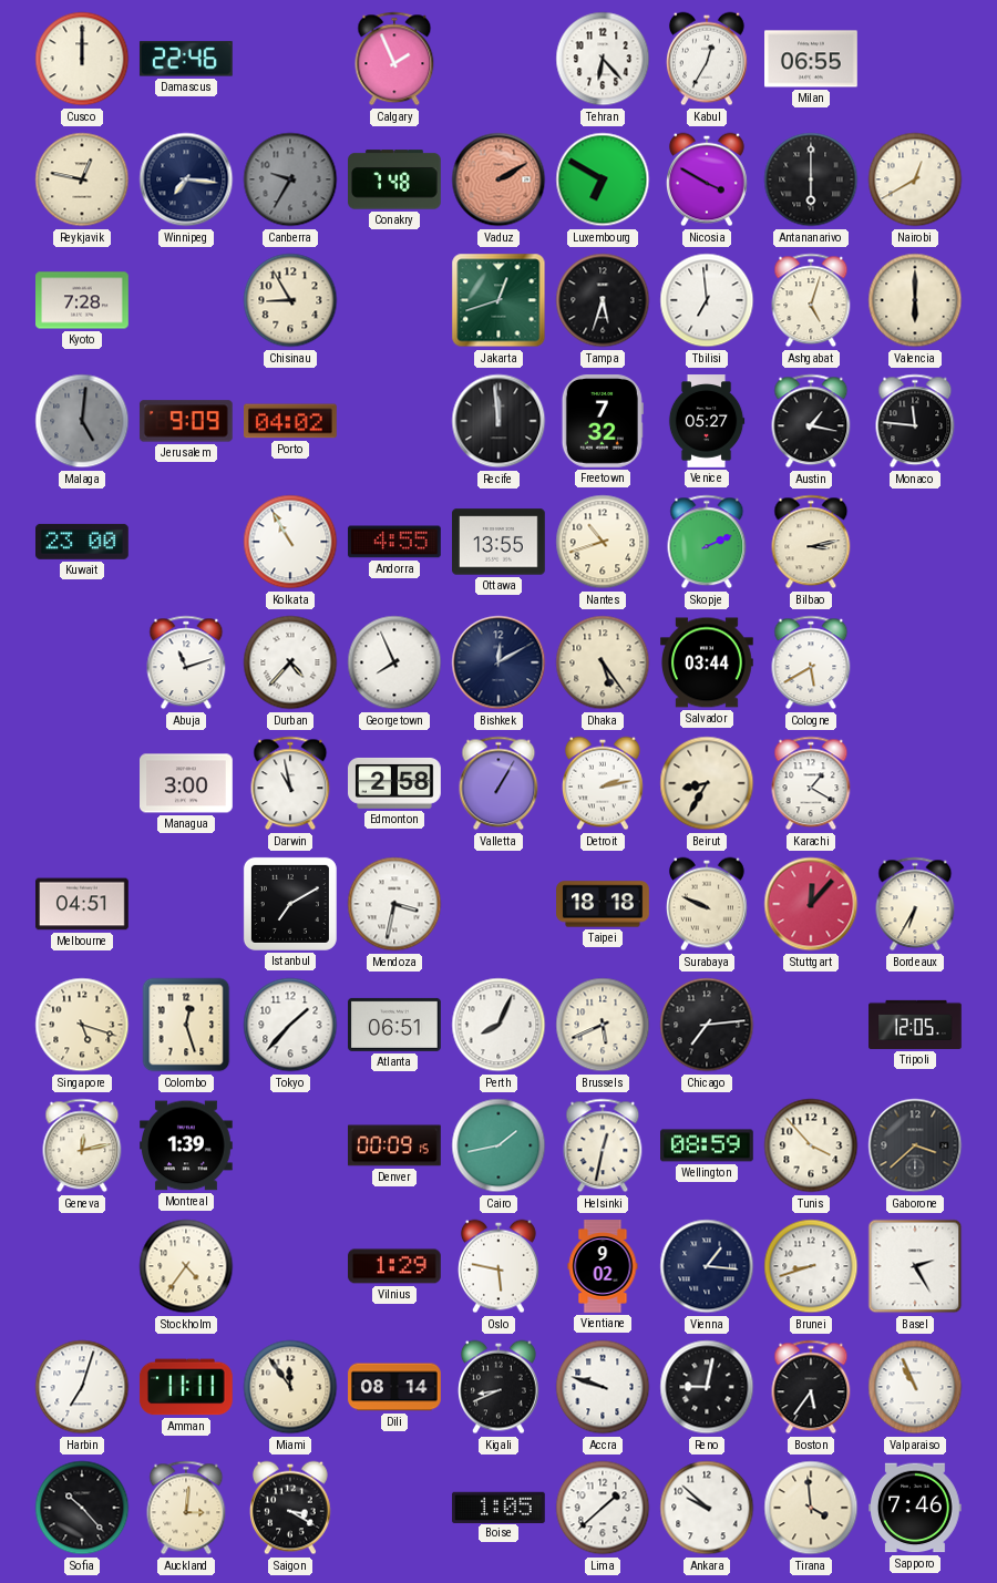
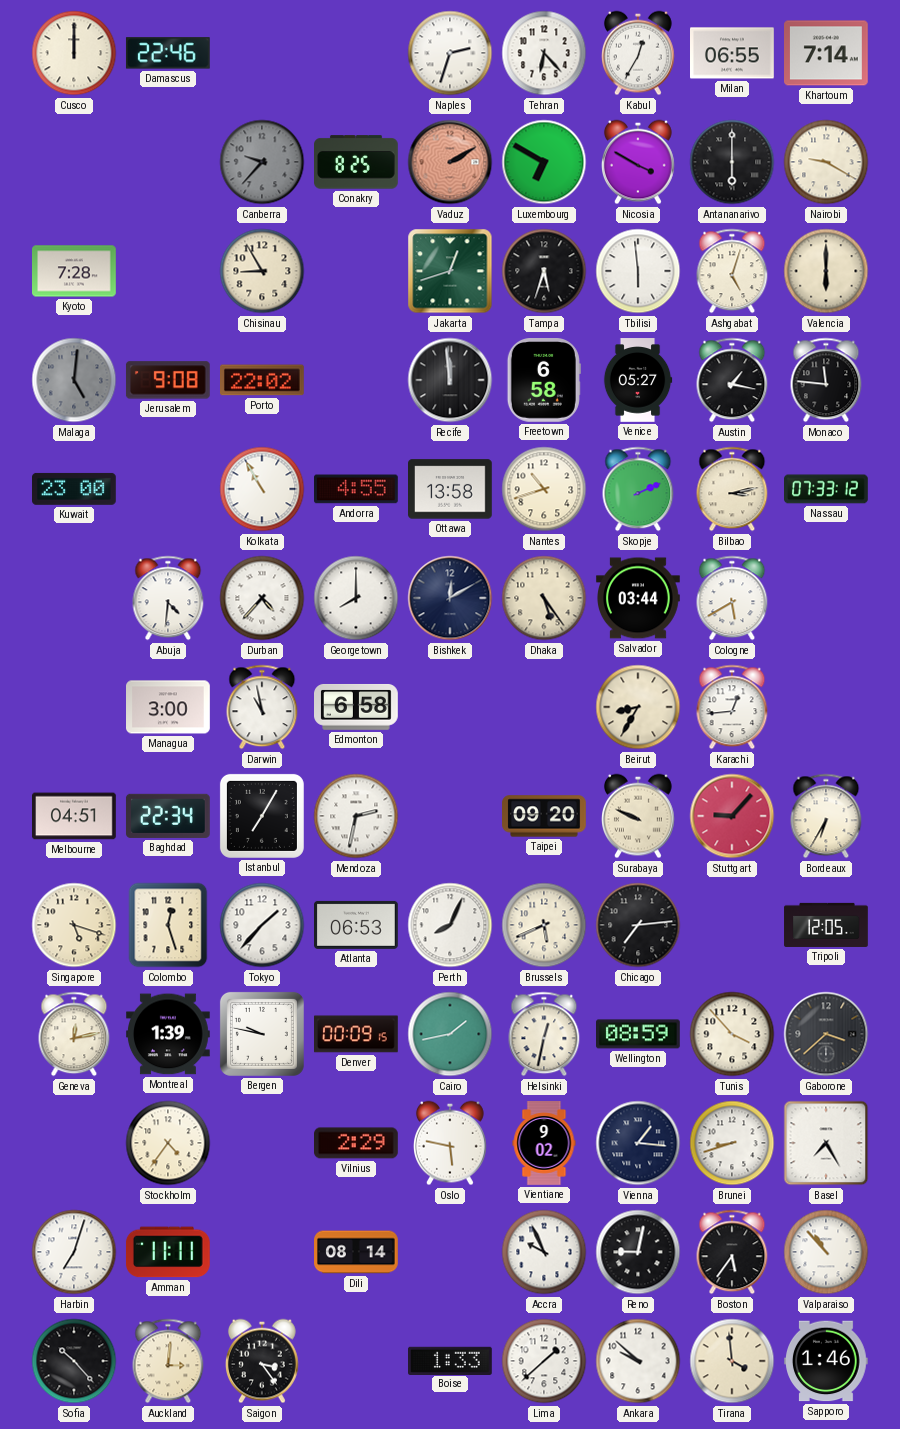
Calgary: 1:56 -> none (394, 59)
Naples: none -> 2:33 (450, 53)
Khartoum: none -> 7:14 (827, 53)
Reykjavik: 12:47 -> none (82, 179)
Winnipeg: 7:16 -> none (186, 179)
Canberra: 9:35 -> 9:37 (262, 162)
Conakry: 7:48 -> 8:25 (357, 162)
Nairobi: 12:40 -> 9:20 (826, 162)
Tbilisi: 6:59 -> 5:59 (638, 271)
Jerusalem: 9:09 -> 9:08 (168, 380)
Porto: 04:02 -> 22:02 (263, 380)
Freetown: 7:32 -> 6:58 (544, 381)
Ottawa: 13:55 -> 13:58 (451, 489)
Nassau: none -> 07:33 (827, 489)
Abuja: 11:12 -> 4:31 (168, 598)
Georgetown: 7:56 -> 8:00 (356, 598)
Edmonton: 2:58 -> 6:58 (357, 707)
Valletta: 1:05 -> none (498, 783)
Detroit: 2:13 -> none (604, 783)
Karachi: 1:20 -> 12:44 (732, 707)
Baghdad: none -> 22:34 (168, 816)
Istanbul: 7:10 -> 7:05 (262, 816)
Mendoza: 3:32 -> 2:32 (356, 816)
Taipei: 18:18 -> 09:20 (544, 816)
Stuttgart: 12:07 -> 9:07 (732, 816)
Atlanta: 06:51 -> 06:53 (357, 925)
Bergen: none -> 9:47 (262, 1034)
Vilnius: 1:29 -> 2:29 (357, 1143)
Basel: 2:25 -> 7:25 (826, 1143)
Miami: 11:54 -> none (290, 1387)
Kigali: 8:41 -> none (500, 1387)
Accra: 9:48 -> 9:56 (544, 1252)
Valparaiso: 10:56 -> 10:53 (826, 1252)
Saigon: 3:20 -> 3:24 (263, 1361)
Boise: 1:05 -> 1:33 (451, 1360)
Sapporo: 7:46 -> 1:46 (827, 1361)
